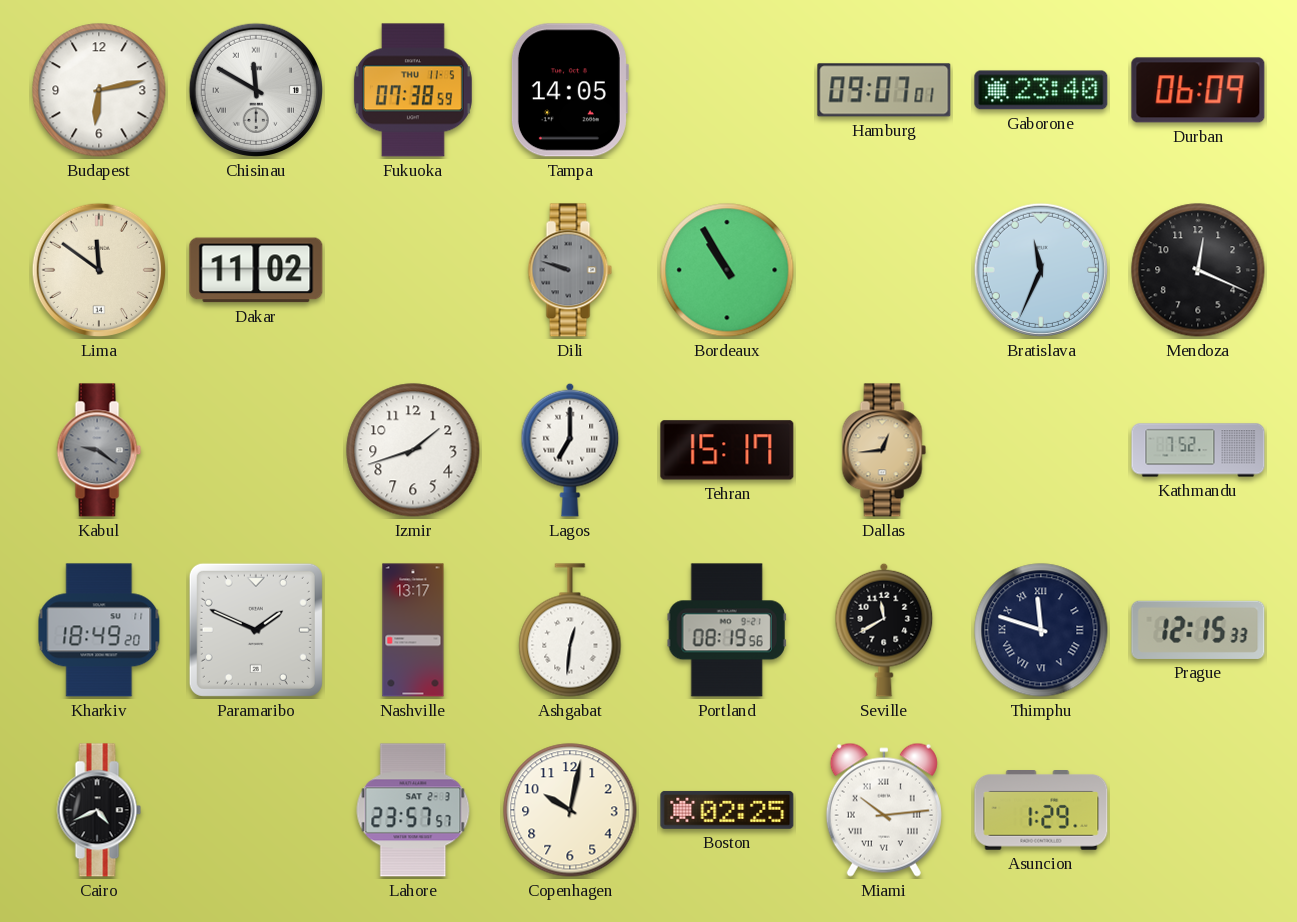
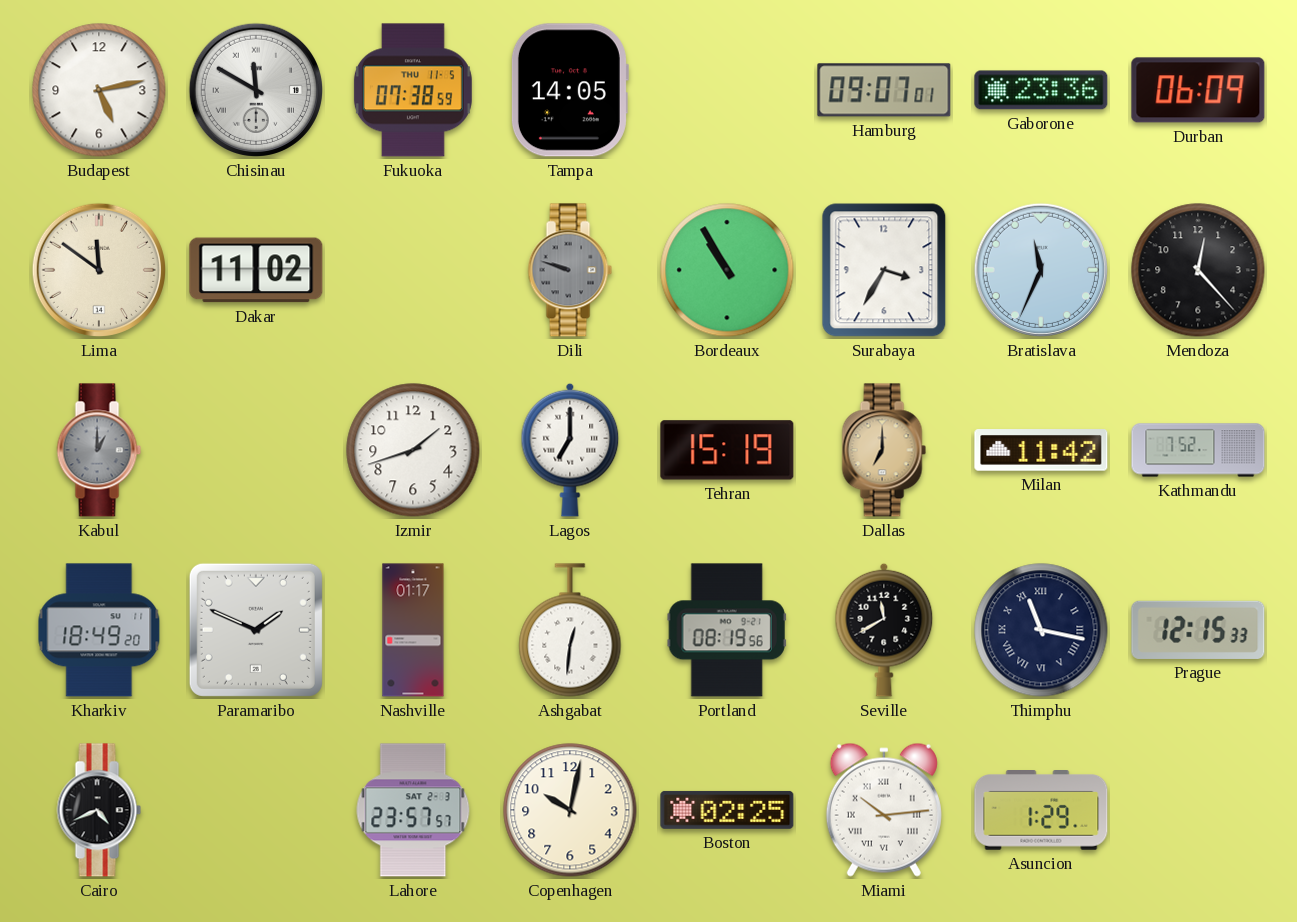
Budapest: 6:13 -> 5:13 (99, 90)
Gaborone: 23:40 -> 23:36 (1041, 90)
Surabaya: none -> 3:35 (884, 270)
Mendoza: 12:19 -> 12:23 (1198, 270)
Kabul: 9:21 -> 1:00 (99, 450)
Tehran: 15:17 -> 15:19 (727, 450)
Dallas: 12:44 -> 7:00 (884, 450)
Milan: none -> 11:42 (1041, 450)
Nashville: 13:17 -> 01:17 (413, 630)
Thimphu: 11:48 -> 11:17 (1041, 630)
